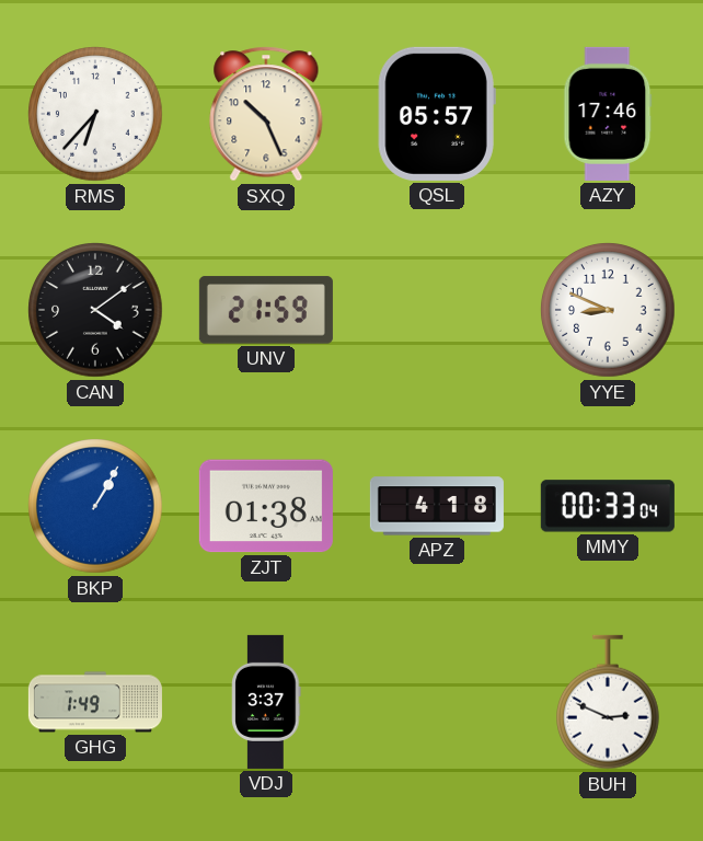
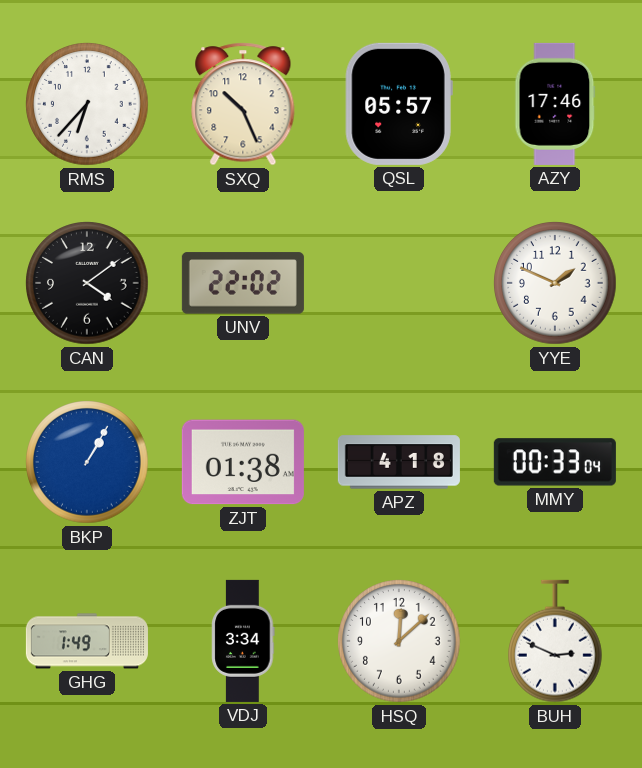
UNV: 21:59 -> 22:02 (243, 283)
YYE: 8:49 -> 1:49 (555, 283)
VDJ: 3:37 -> 3:34 (243, 641)
HSQ: none -> 12:08 (399, 641)
